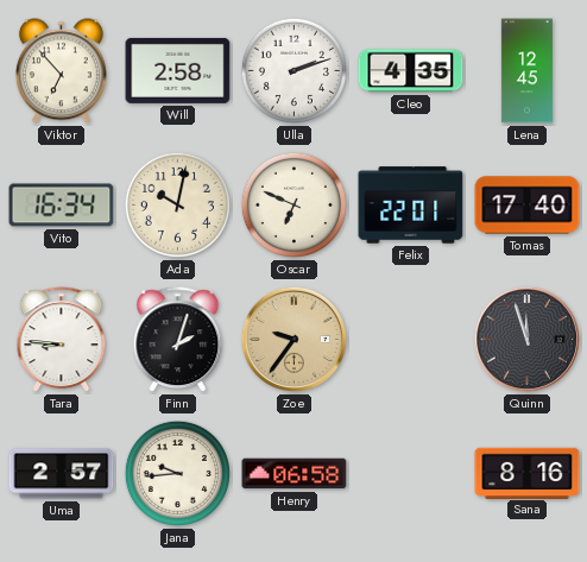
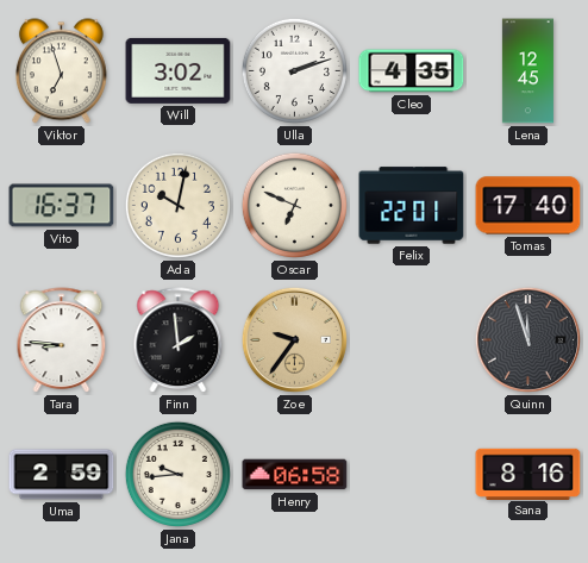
Viktor: 6:53 -> 6:57 (61, 71)
Will: 2:58 -> 3:02 (179, 70)
Vito: 16:34 -> 16:37 (62, 206)
Finn: 2:03 -> 1:59 (179, 340)
Uma: 2:57 -> 2:59 (62, 475)
